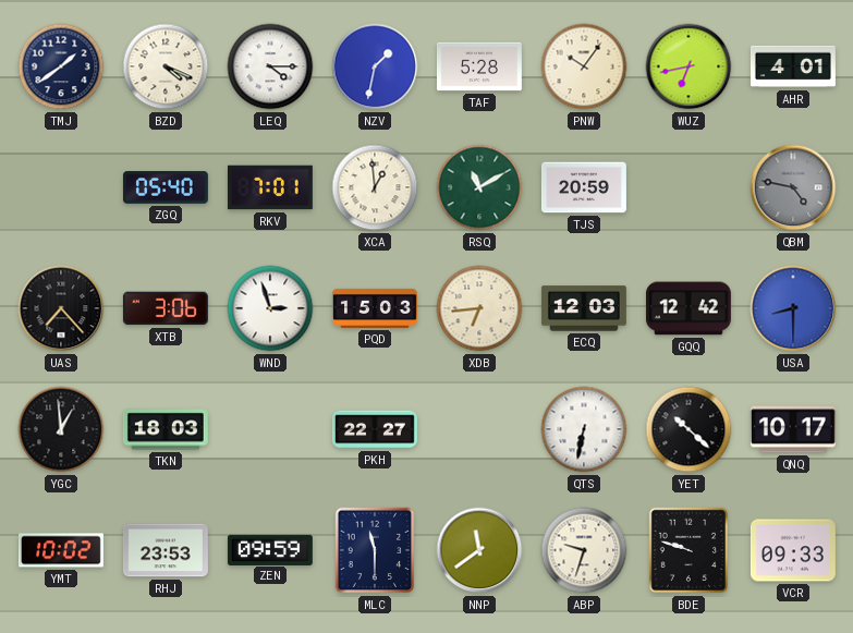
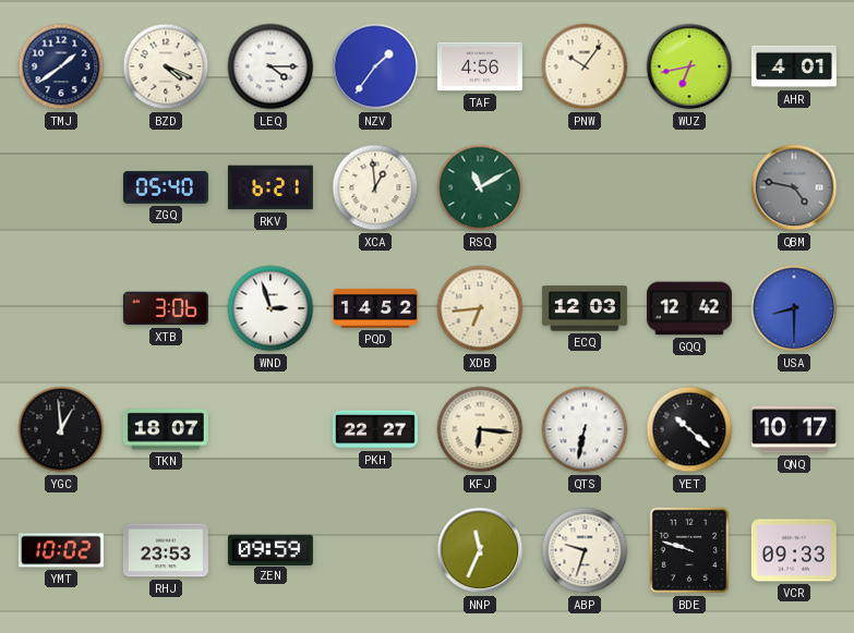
NZV: 1:32 -> 1:36 (375, 66)
TAF: 5:28 -> 4:56 (480, 66)
RKV: 7:01 -> 6:21 (270, 187)
TJS: 20:59 -> none (584, 187)
UAS: 7:23 -> none (61, 308)
PQD: 15:03 -> 14:52 (376, 308)
TKN: 18:03 -> 18:07 (166, 429)
KFJ: none -> 6:16 (480, 429)
MLC: 11:30 -> none (375, 550)
NNP: 11:39 -> 11:34 (480, 550)
